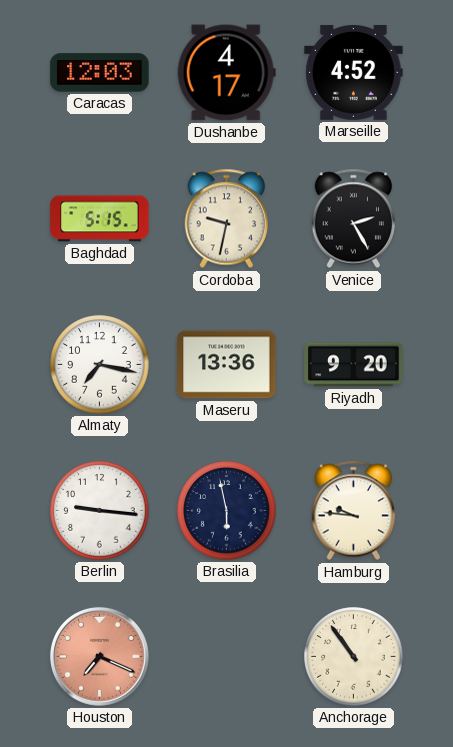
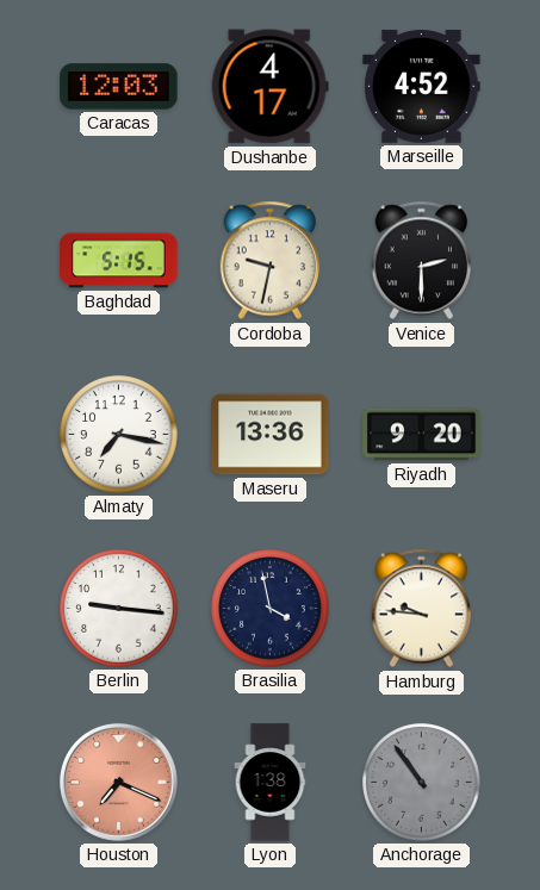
Venice: 2:25 -> 2:30 (422, 261)
Brasilia: 5:58 -> 3:58 (271, 609)
Lyon: none -> 1:38 (271, 783)
Anchorage dial: cream -> grey (422, 783)
